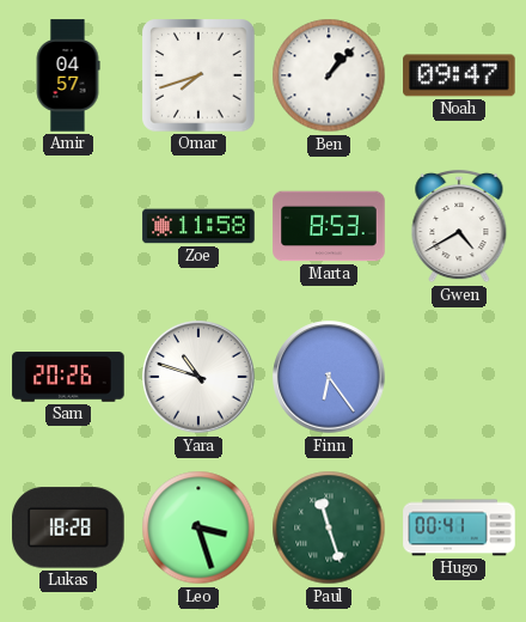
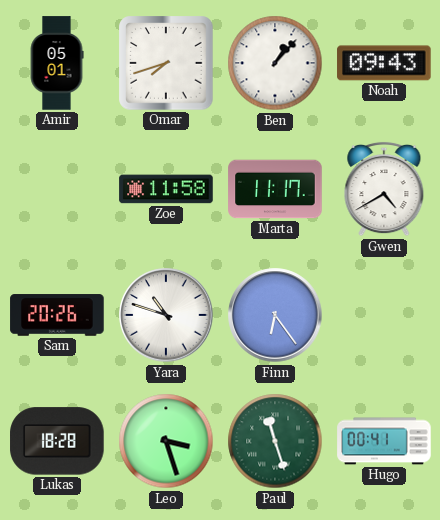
Amir: 04:57 -> 05:01 (57, 63)
Noah: 09:47 -> 09:43 (384, 63)
Marta: 8:53 -> 11:17 (275, 189)
